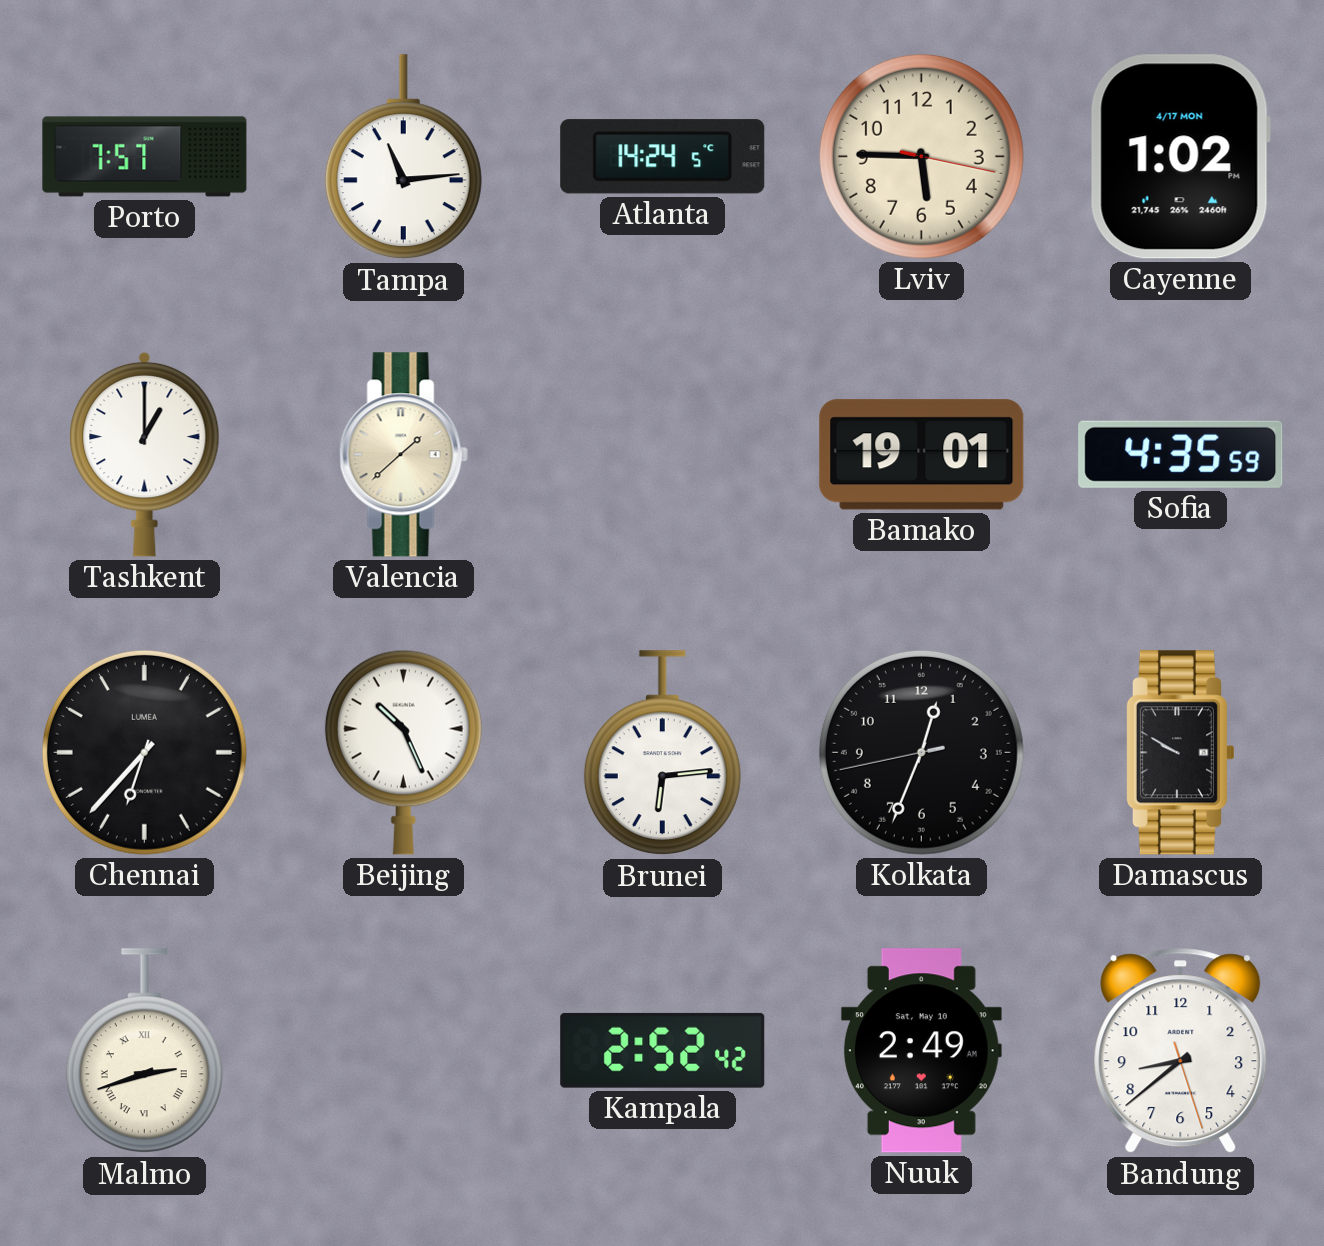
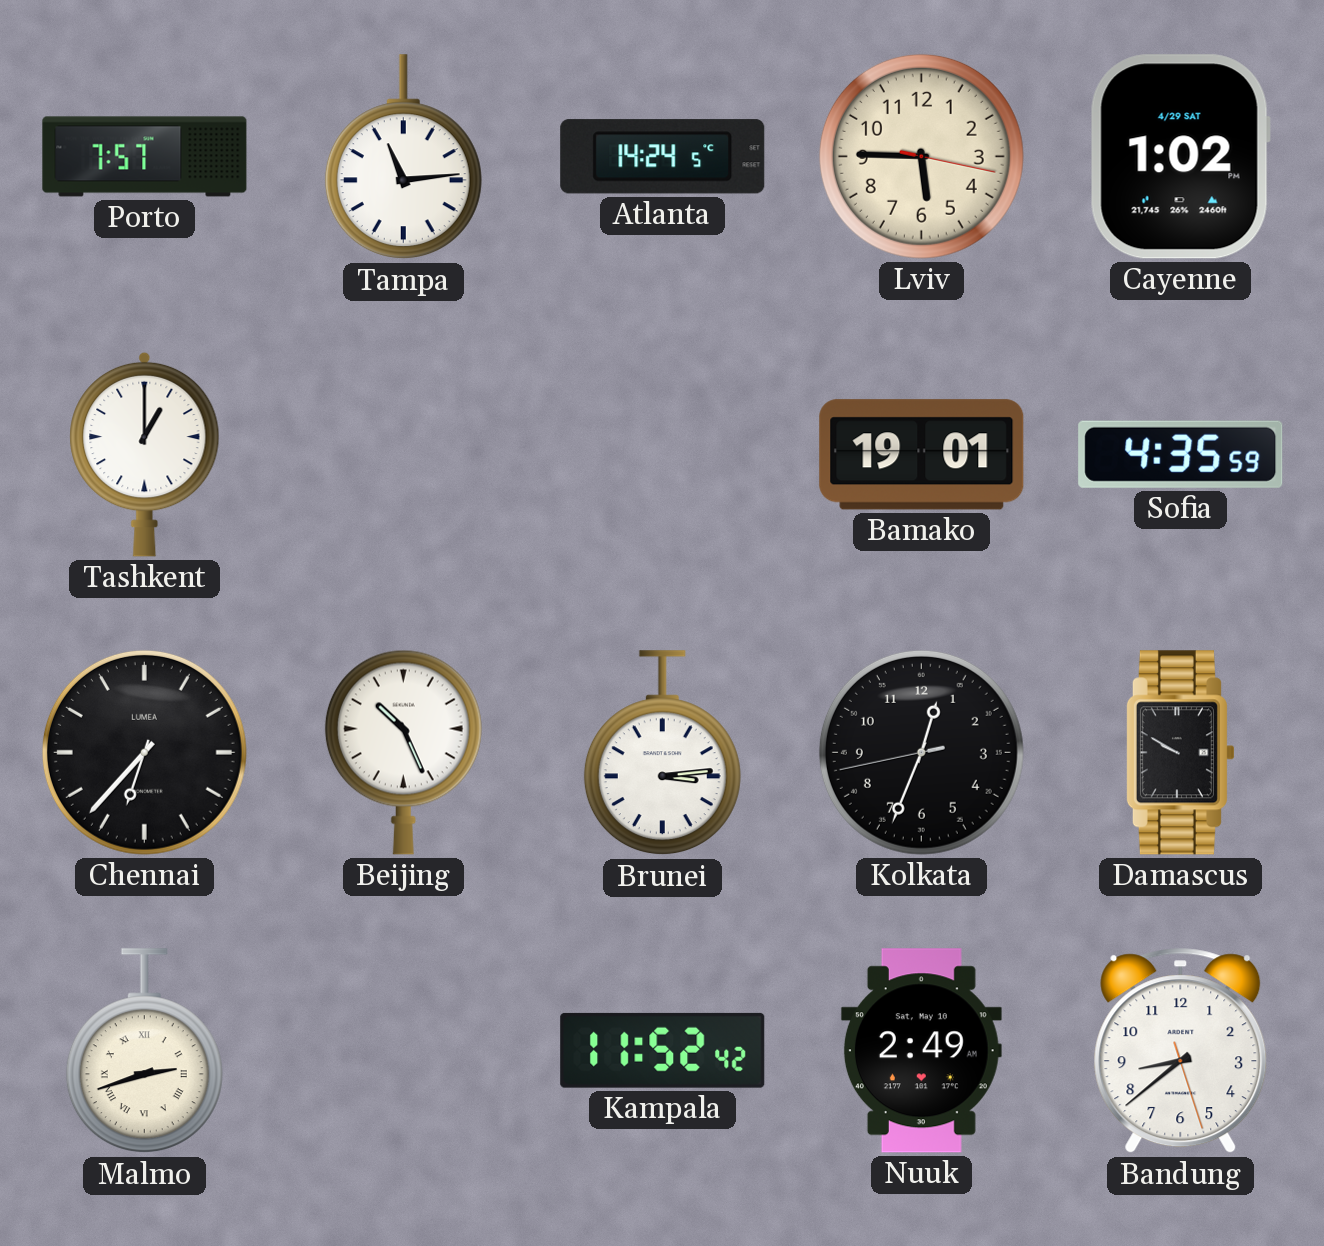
Cayenne date: 4/17 MON -> 4/29 SAT (1180, 157)
Valencia: 1:38 -> none (403, 455)
Brunei: 6:14 -> 3:14 (662, 753)
Kampala: 2:52 -> 11:52 (663, 1050)
